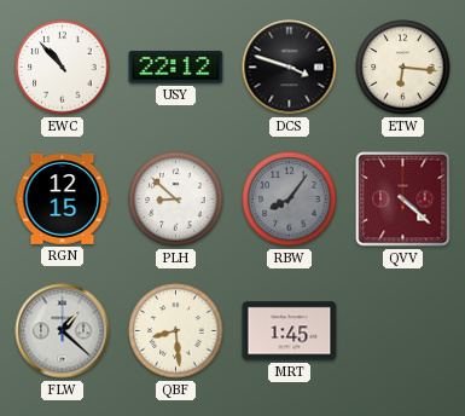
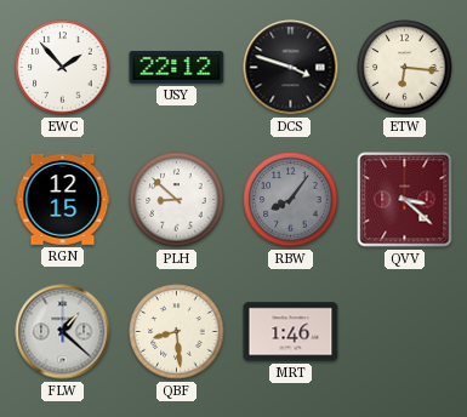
EWC: 10:53 -> 1:53 (63, 68)
QVV: 4:22 -> 3:22 (405, 200)
MRT: 1:45 -> 1:46 (291, 332)
